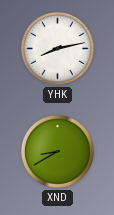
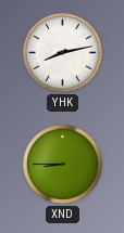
XND: 8:40 -> 8:45 (63, 165)
